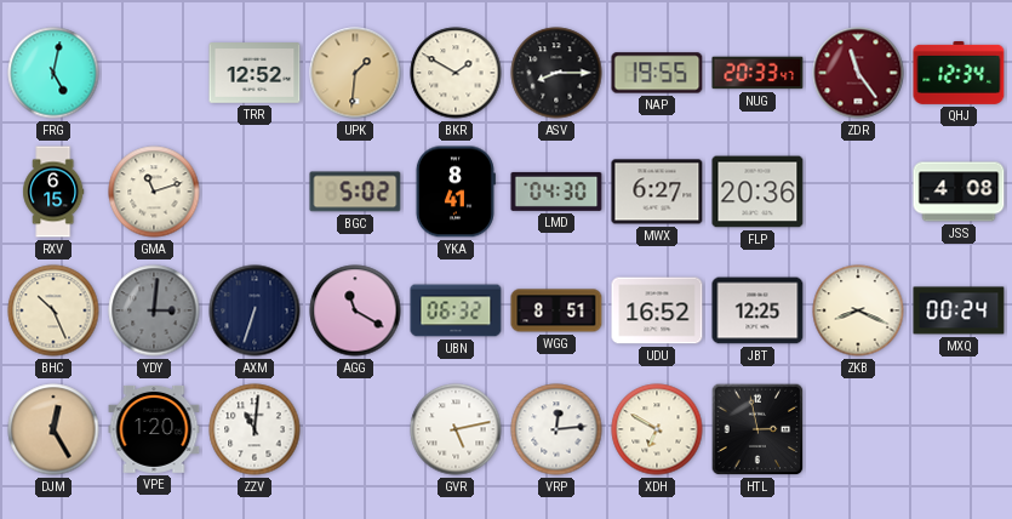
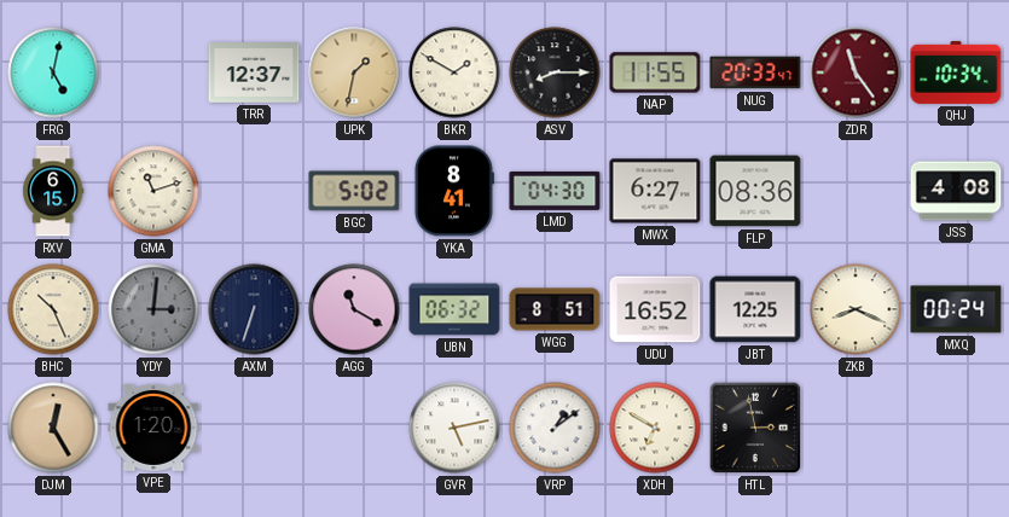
TRR: 12:52 -> 12:37 (254, 72)
UPK: 1:31 -> 1:32 (354, 72)
NAP: 19:55 -> 11:55 (655, 72)
QHJ: 12:34 -> 10:34 (956, 72)
FLP: 20:36 -> 08:36 (755, 191)
ZZV: 11:01 -> none (255, 429)
VRP: 12:14 -> 1:09 (555, 428)
